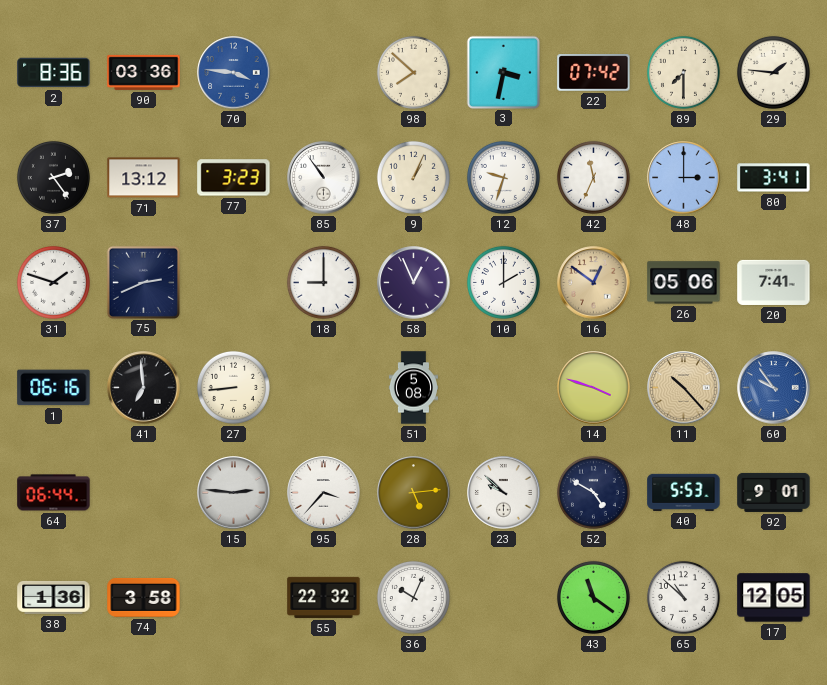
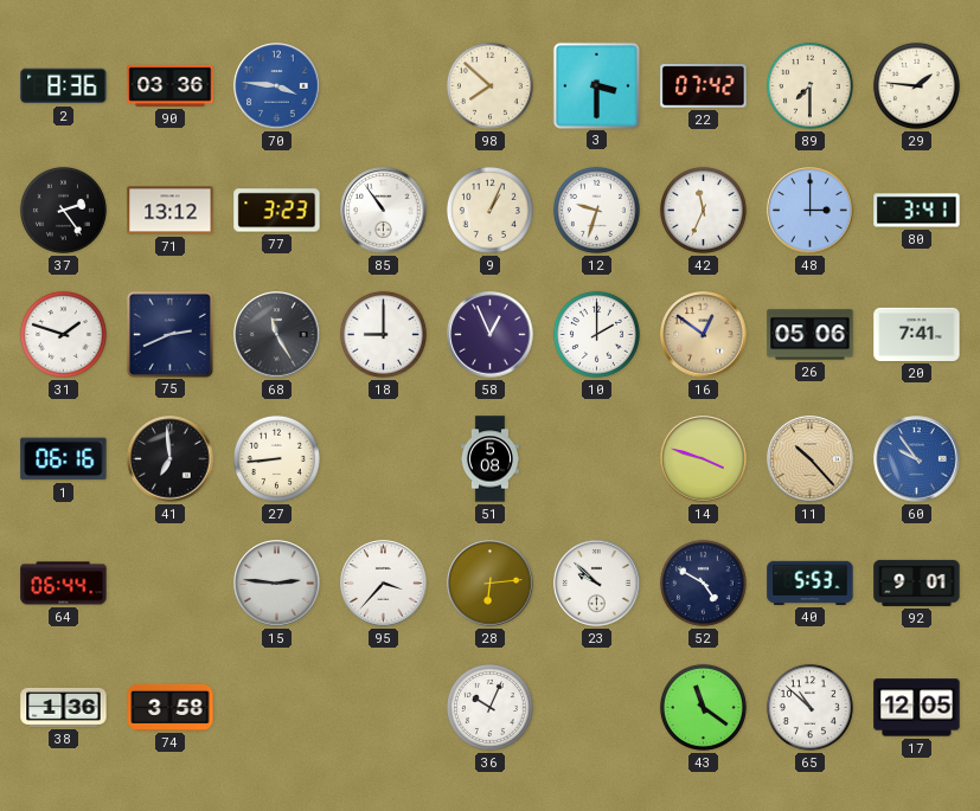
3: 3:32 -> 3:30 (596, 85)
68: none -> 11:25 (277, 335)
28: 5:14 -> 6:14 (491, 584)
55: 22:32 -> none (324, 597)
